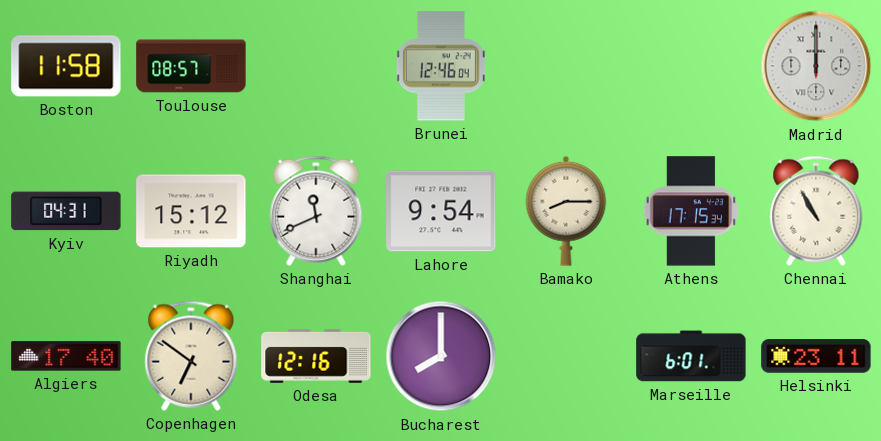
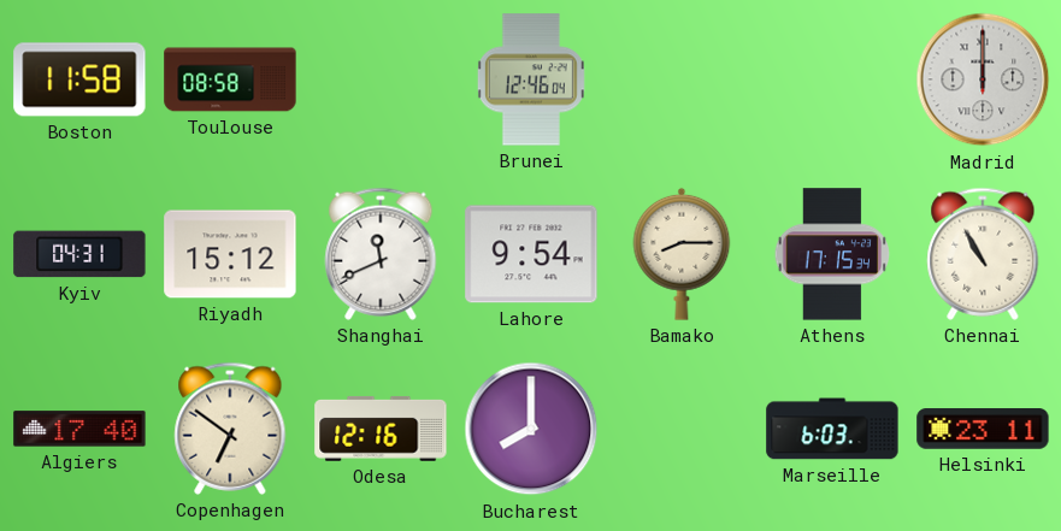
Toulouse: 08:57 -> 08:58 (230, 79)
Marseille: 6:01 -> 6:03 (832, 429)
